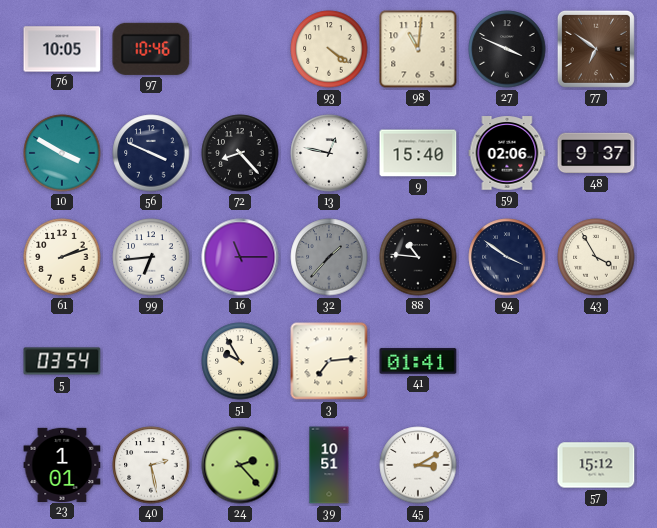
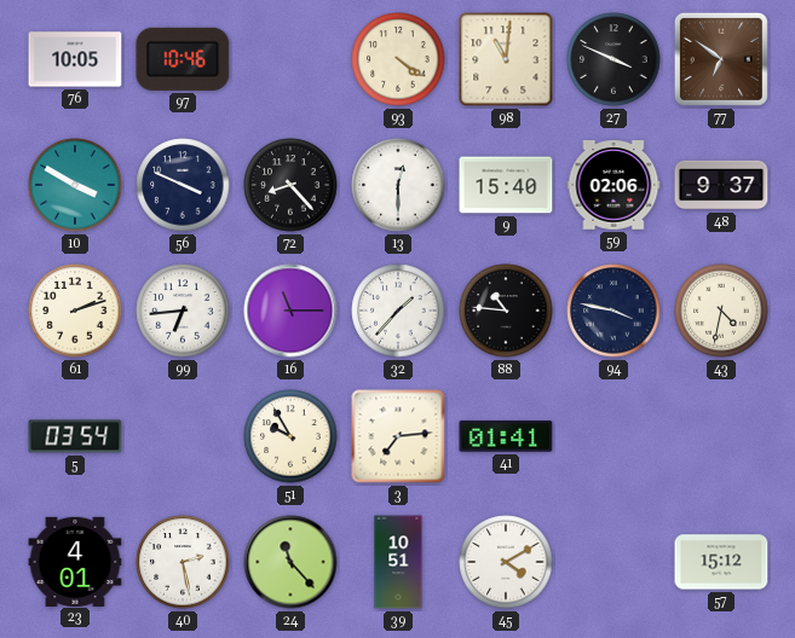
13: 12:47 -> 12:30 (398, 185)
32 dial: grey -> white (398, 311)
94: 3:51 -> 3:47 (613, 311)
43: 3:55 -> 4:32 (721, 311)
23: 1:01 -> 4:01 (75, 561)
24: 2:23 -> 11:23 (290, 562)
45: 3:10 -> 4:10 (506, 562)
